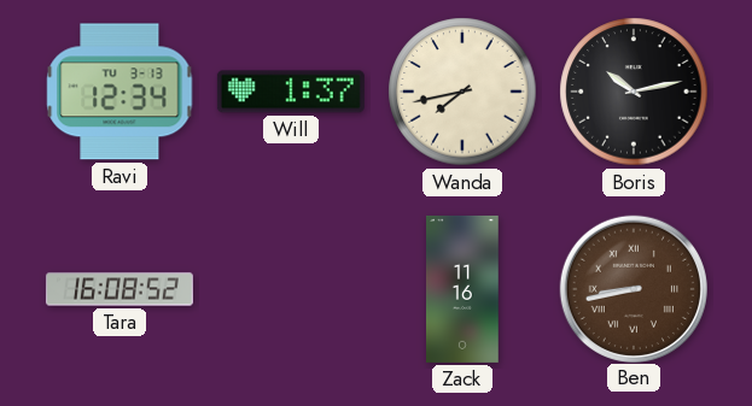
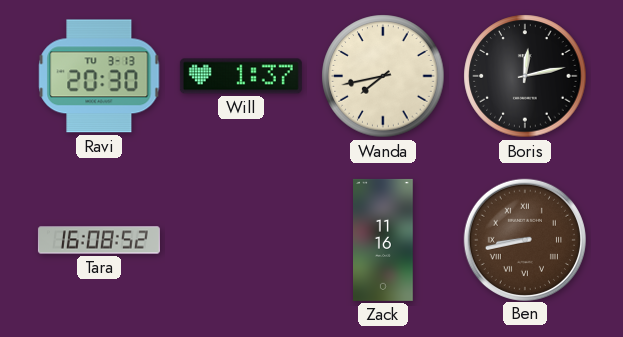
Ravi: 12:34 -> 20:30 (99, 76)
Boris: 10:13 -> 12:13 (525, 76)
